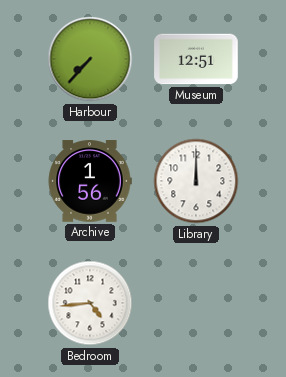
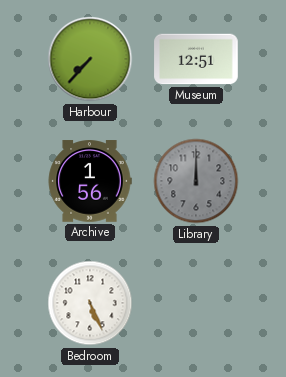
Library dial: white -> grey (196, 181)
Bedroom: 4:44 -> 5:26 (90, 303)
